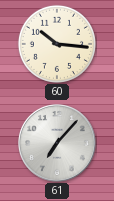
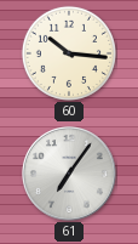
61: 7:07 -> 7:06 (70, 175)
